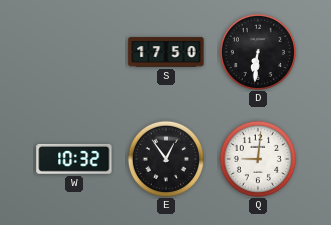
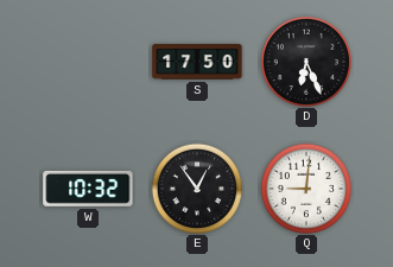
D: 6:31 -> 6:26 (305, 61)
